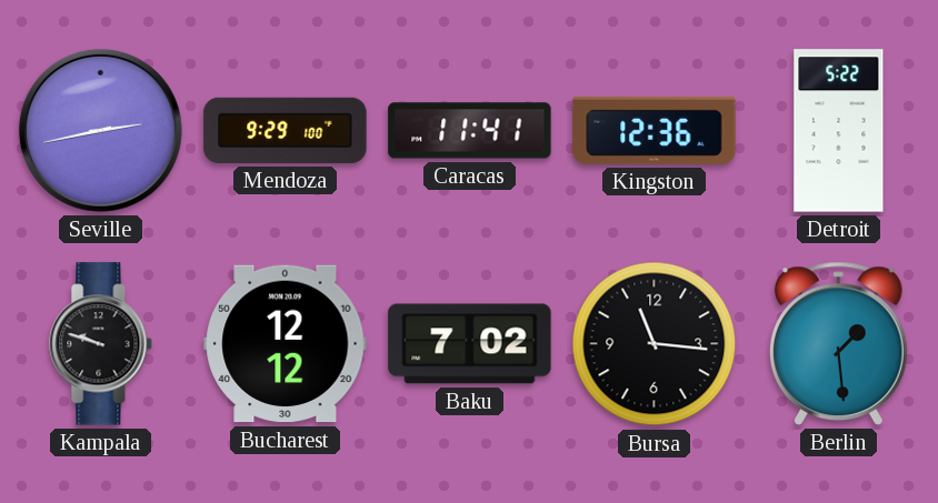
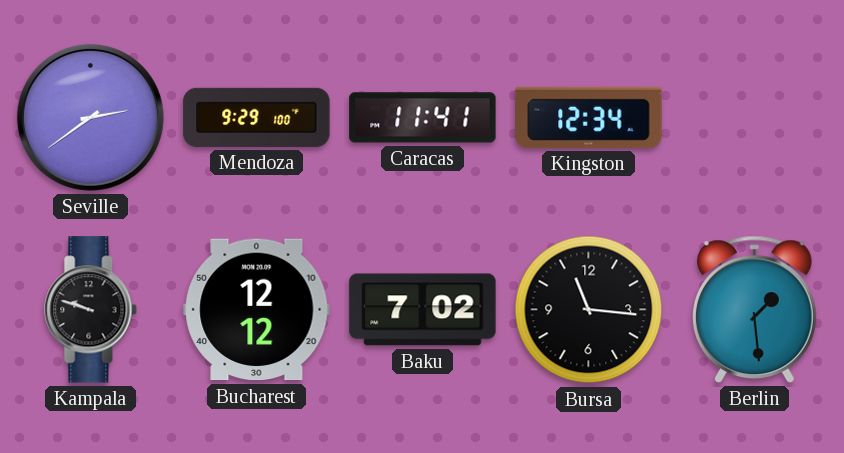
Seville: 2:43 -> 2:39 (90, 117)
Kingston: 12:36 -> 12:34 (589, 117)
Detroit: 5:22 -> none (839, 131)
